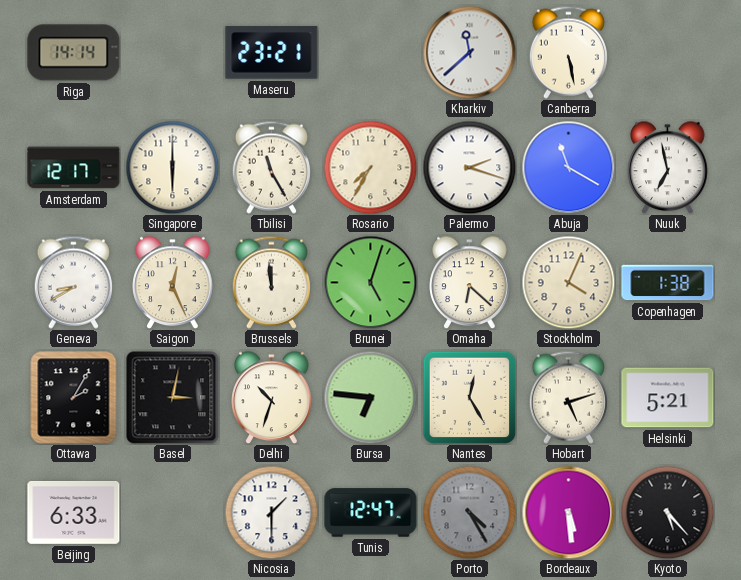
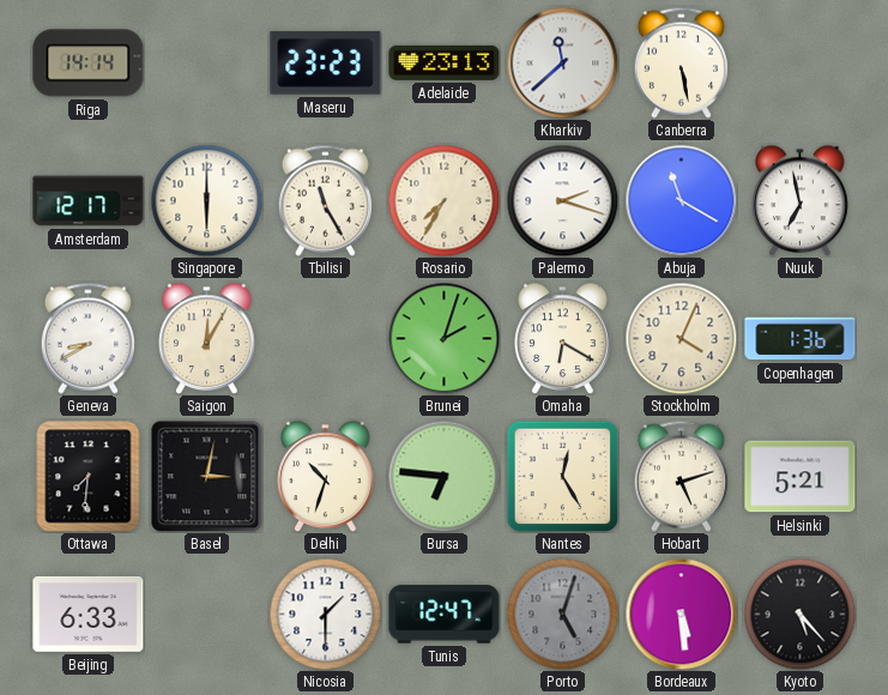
Maseru: 23:21 -> 23:23 (326, 64)
Adelaide: none -> 23:13 (445, 62)
Saigon: 12:26 -> 12:05 (207, 338)
Brussels: 11:59 -> none (271, 282)
Brunei: 5:03 -> 2:03 (443, 338)
Omaha: 6:22 -> 6:20 (563, 338)
Copenhagen: 1:38 -> 1:36 (801, 339)
Ottawa: 2:05 -> 7:31 (89, 477)
Porto: 4:25 -> 5:03 (562, 614)
